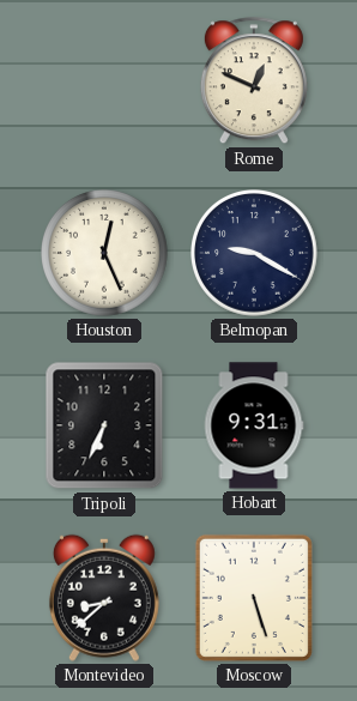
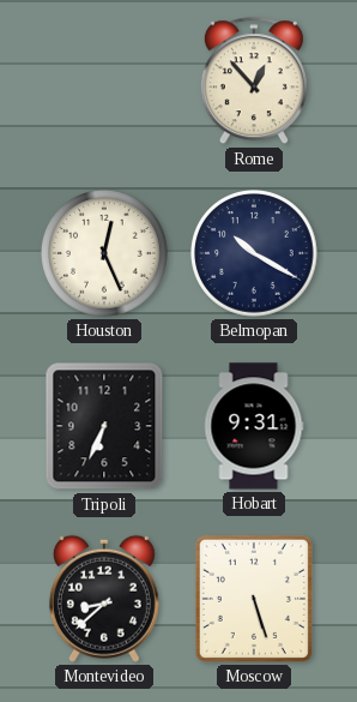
Rome: 12:49 -> 12:53 (254, 82)
Belmopan: 9:20 -> 10:20 (255, 254)
